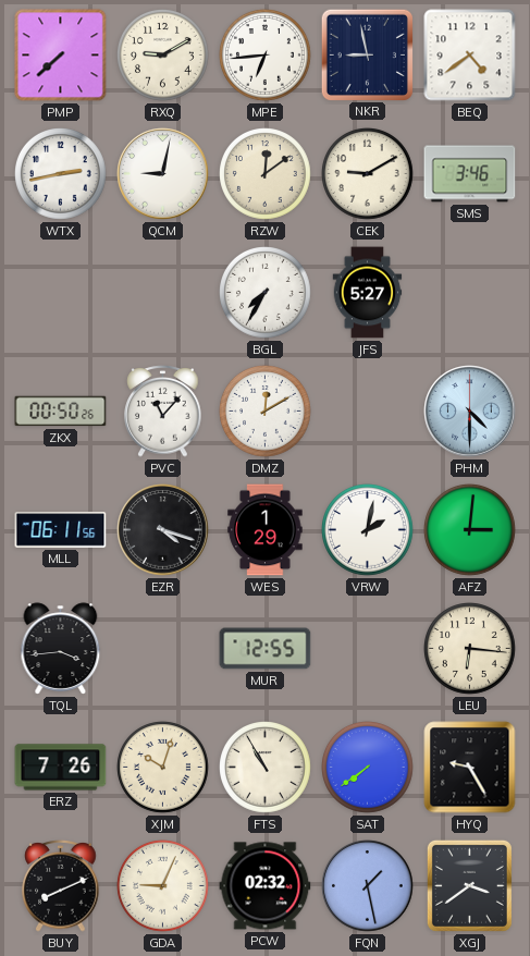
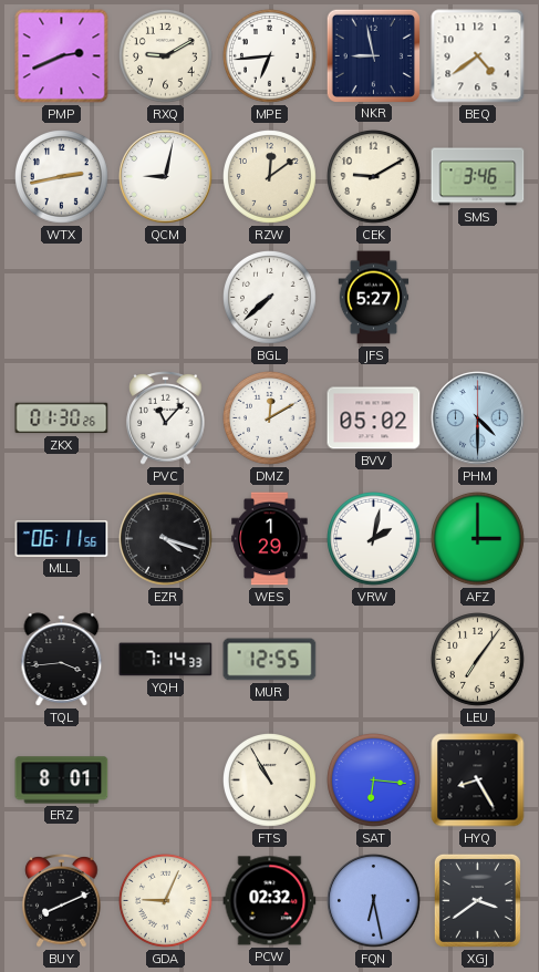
PMP: 7:38 -> 2:41 (62, 56)
BGL: 7:35 -> 7:38 (270, 298)
ZKX: 00:50 -> 01:30 (62, 418)
BVV: none -> 05:02 (374, 418)
AFZ: 3:01 -> 3:00 (478, 539)
YQH: none -> 7:14 (166, 660)
LEU: 6:16 -> 7:06 (478, 660)
ERZ: 7:26 -> 8:01 (62, 780)
XJM: 10:03 -> none (163, 768)
SAT: 7:39 -> 6:16 (374, 780)
HYQ: 9:25 -> 8:25 (478, 780)
FQN: 1:28 -> 6:28 (374, 901)
